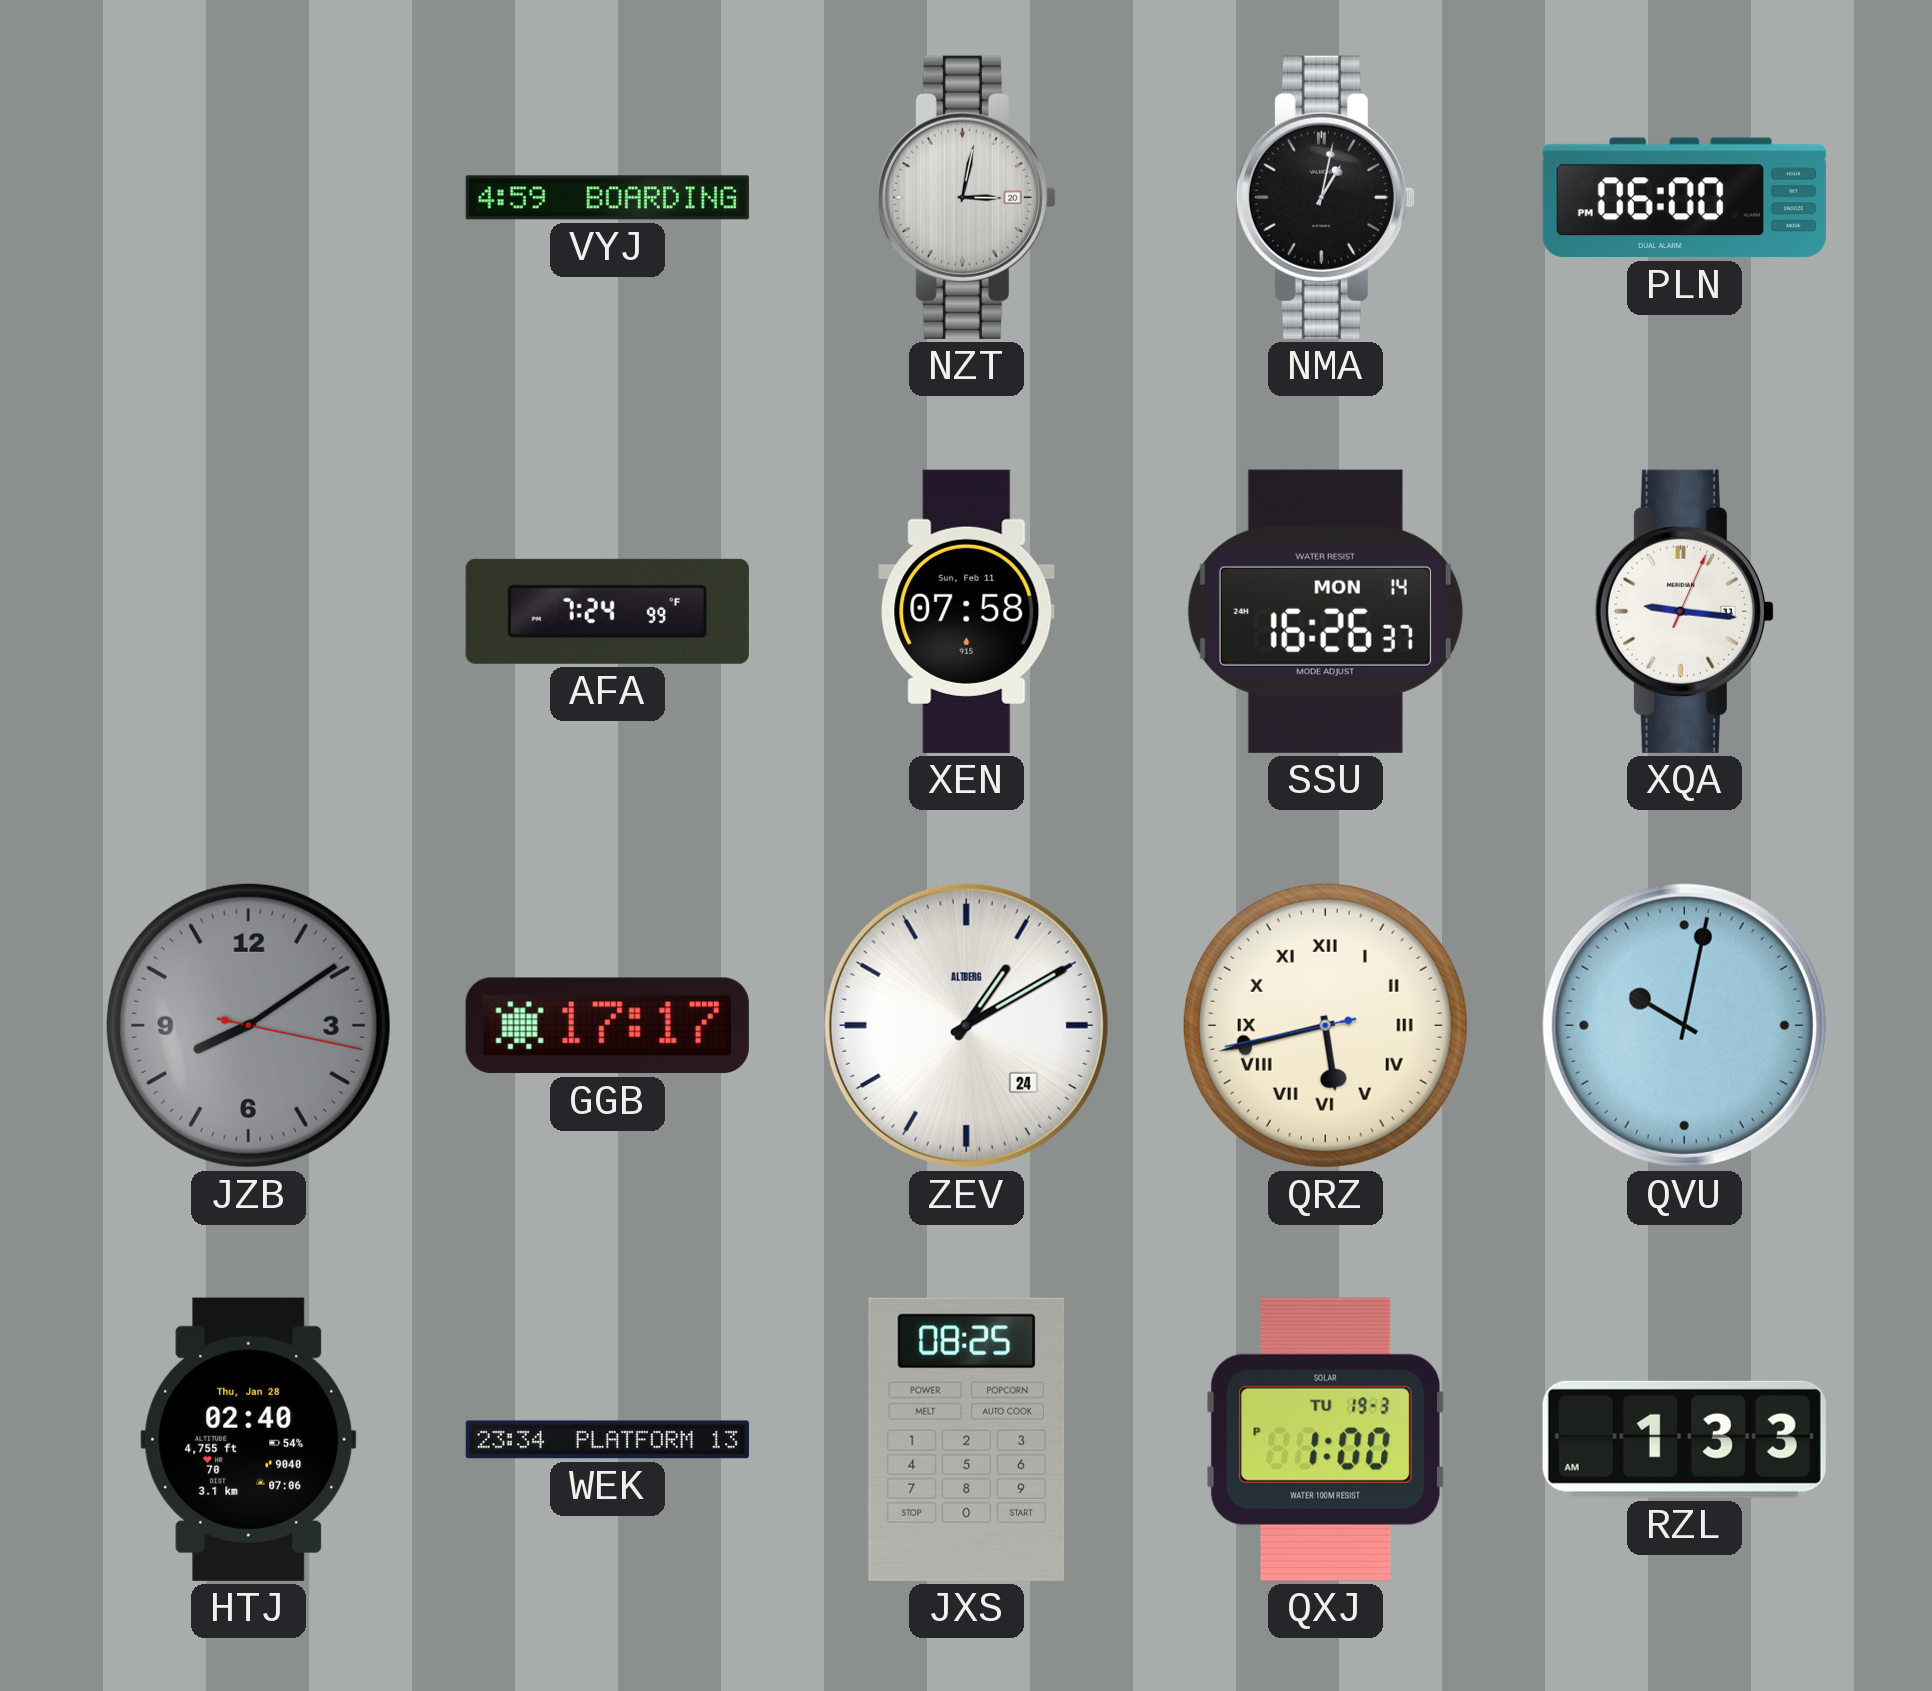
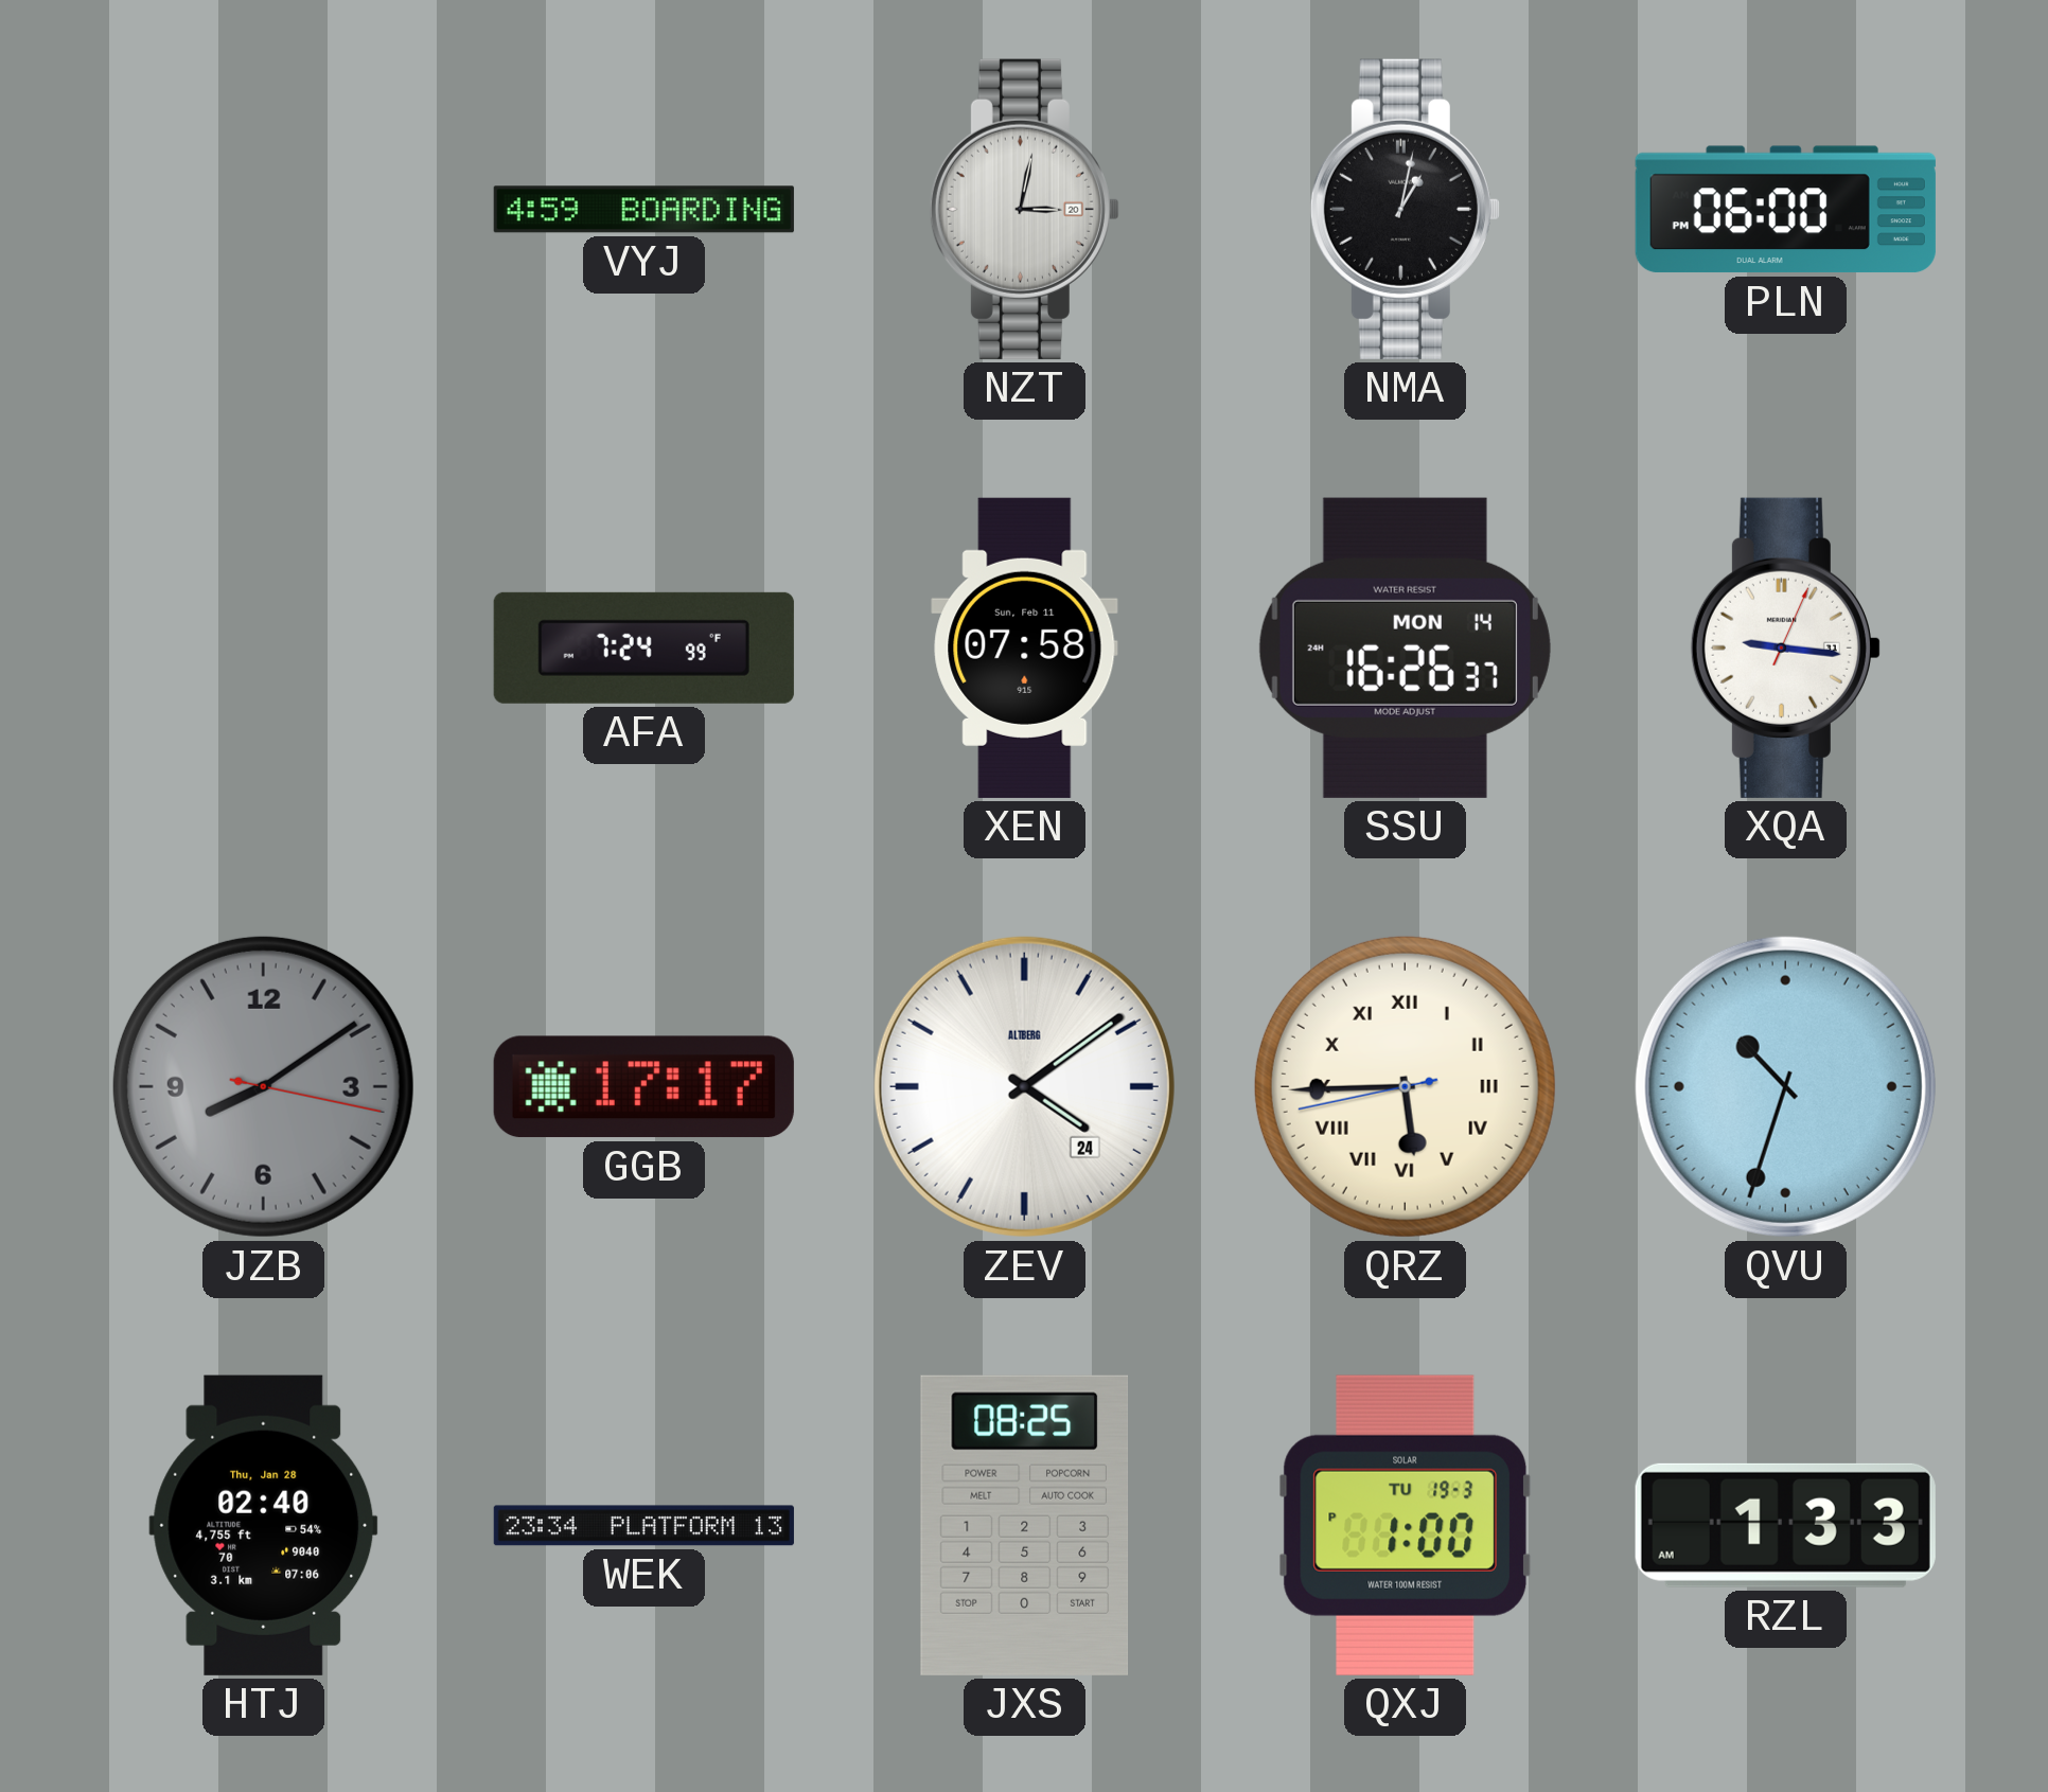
ZEV: 1:10 -> 4:09 (1024, 1086)
QRZ: 5:42 -> 5:44 (1405, 1086)
QVU: 10:02 -> 10:33 (1785, 1086)
